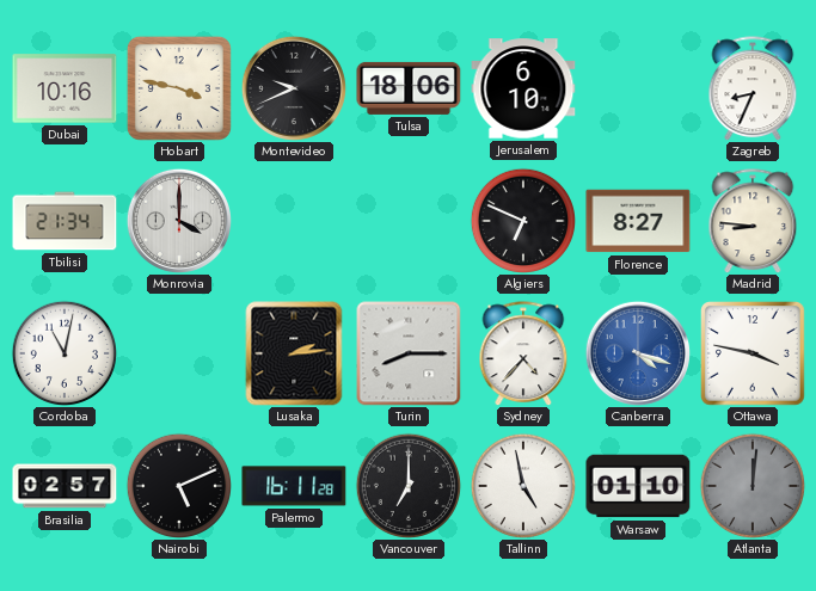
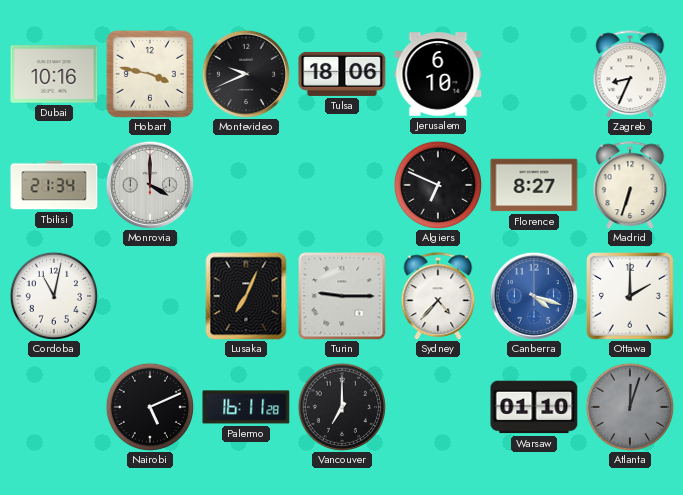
Madrid: 8:46 -> 6:33 (630, 185)
Lusaka: 2:14 -> 7:04 (246, 296)
Turin: 8:15 -> 9:15 (342, 296)
Ottawa: 3:47 -> 2:00 (631, 297)
Brasilia: 02:57 -> none (65, 486)
Tallinn: 4:58 -> none (522, 485)
Atlanta: 12:01 -> 12:03 (629, 406)
